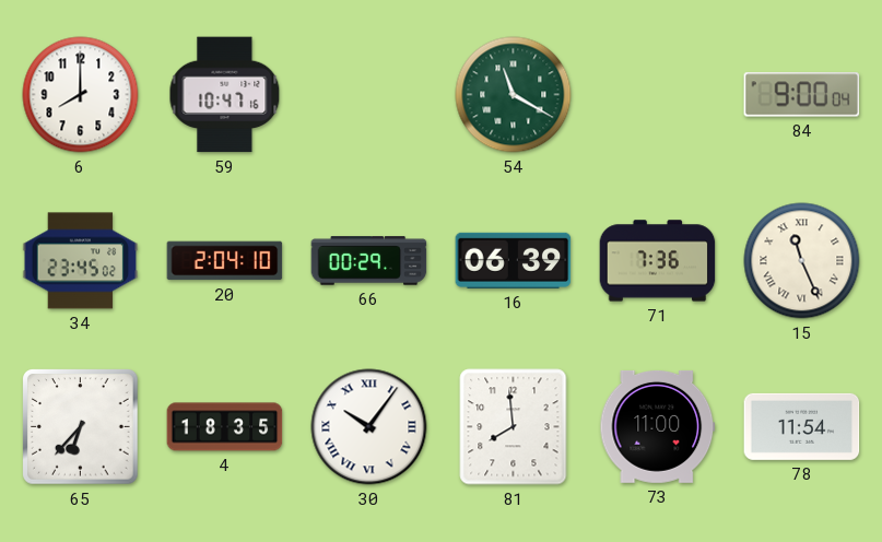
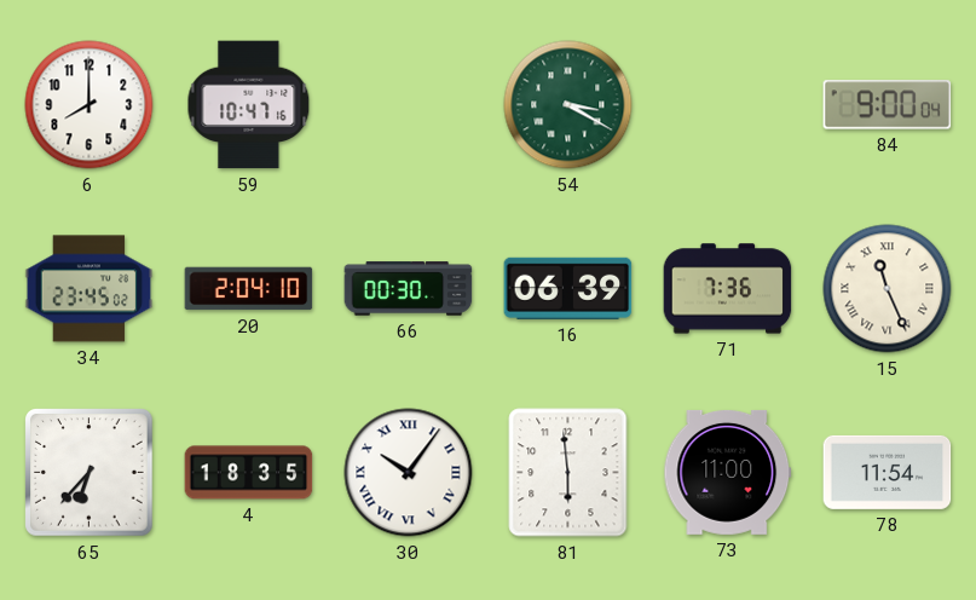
54: 11:20 -> 3:20 (568, 105)
66: 00:29 -> 00:30 (409, 289)
81: 7:59 -> 5:59 (568, 473)
